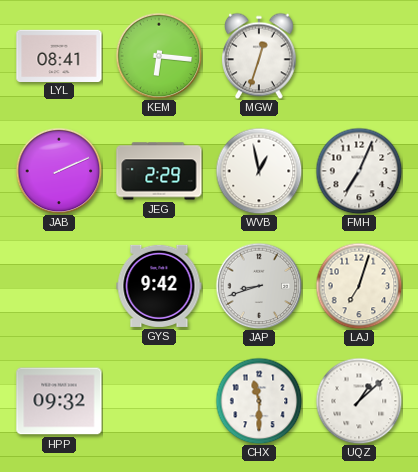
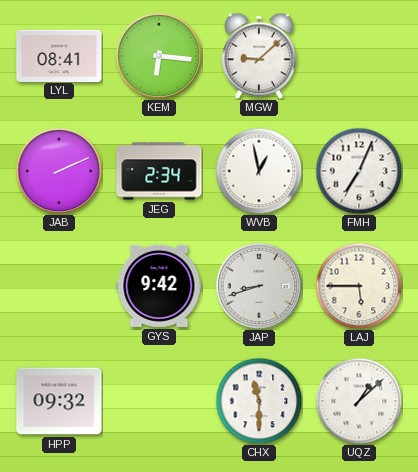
MGW: 12:33 -> 9:08 (260, 56)
JEG: 2:29 -> 2:34 (159, 171)
LAJ: 7:03 -> 5:45 (359, 286)
